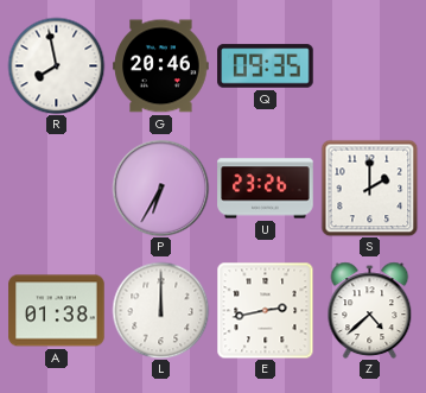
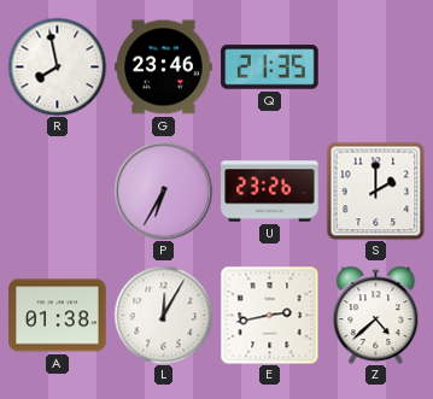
G: 20:46 -> 23:46 (164, 68)
Q: 09:35 -> 21:35 (270, 68)
L: 12:00 -> 12:05 (163, 315)
